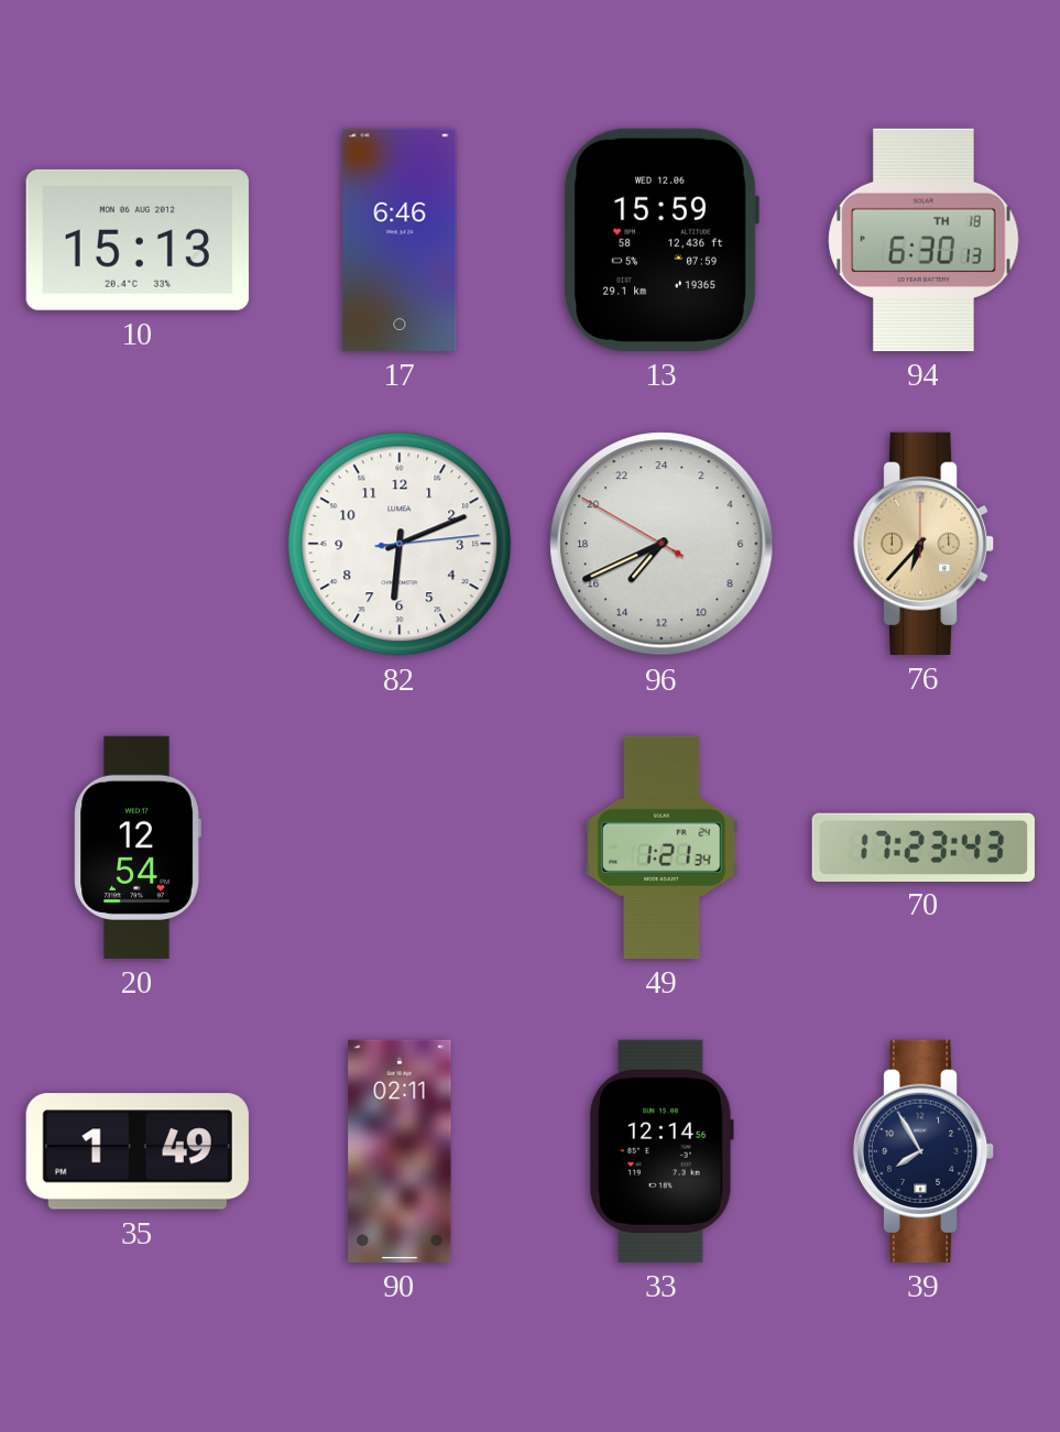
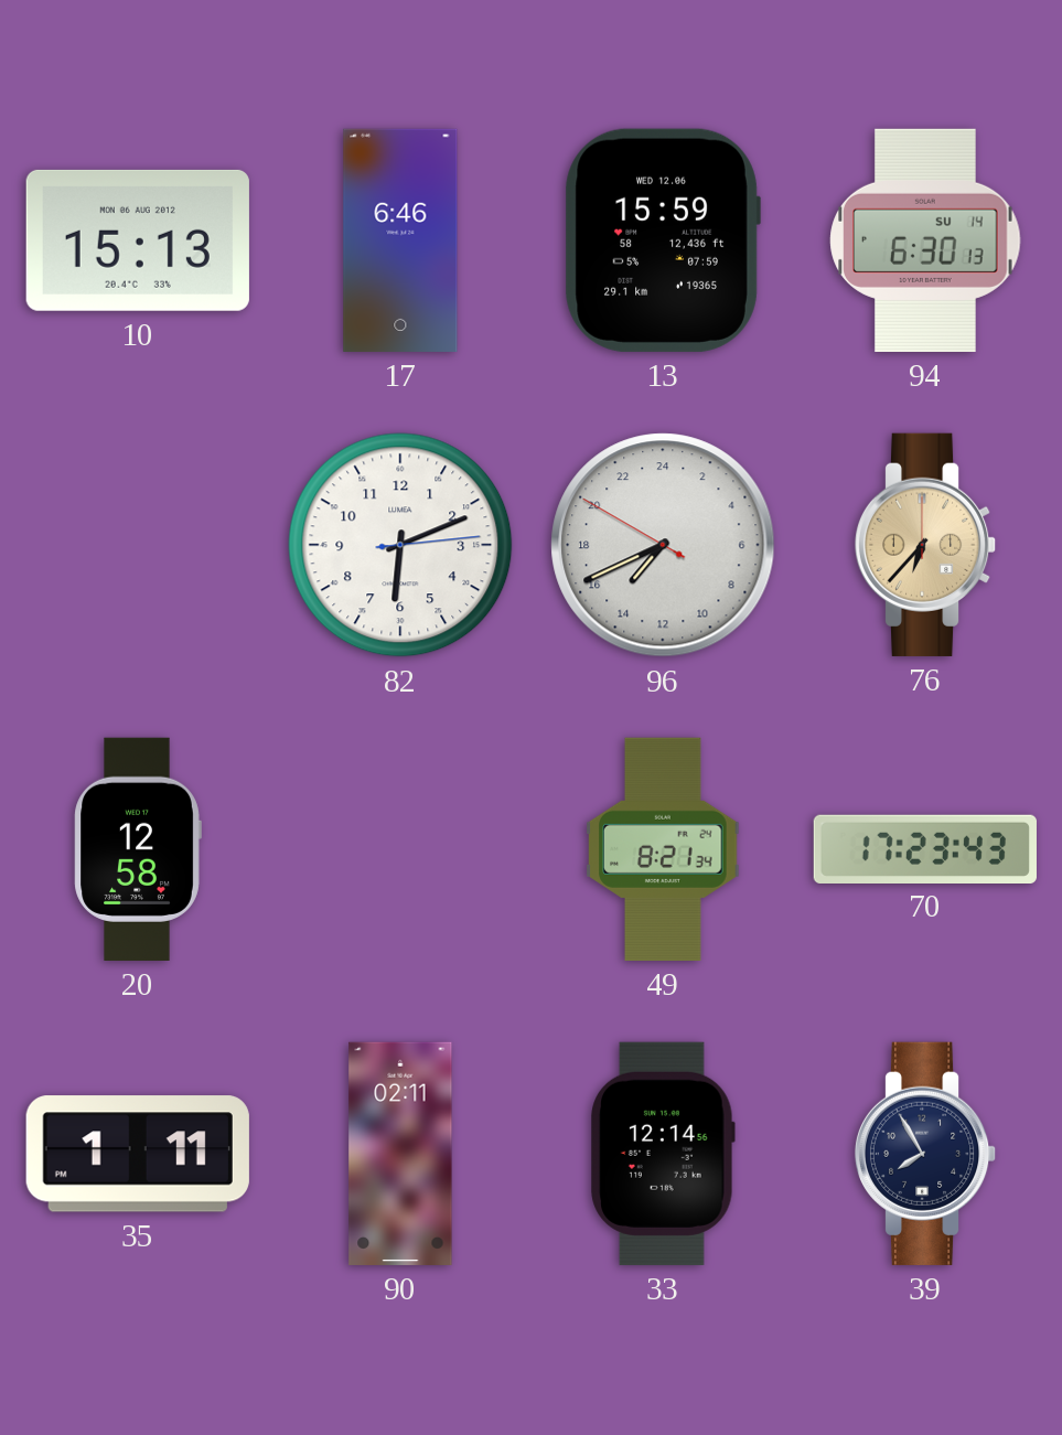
94 date: TH 18 -> SU 14 (925, 240)
20: 12:54 -> 12:58 (138, 849)
49: 1:21 -> 8:21 (663, 849)
35: 1:49 -> 1:11 (138, 1154)
